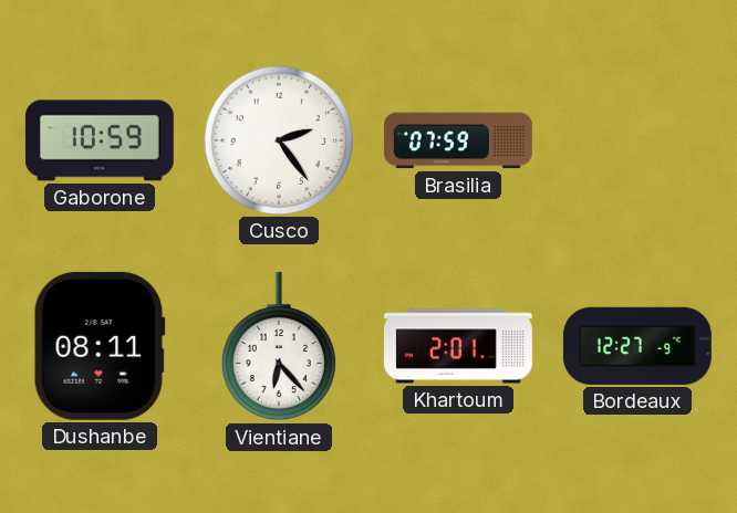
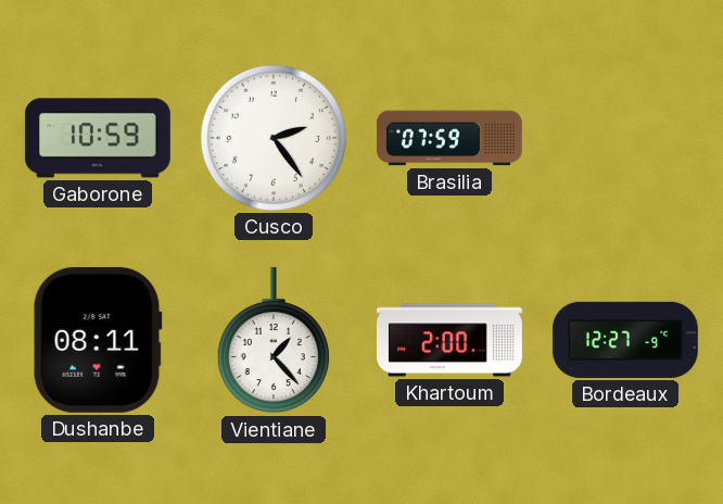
Vientiane: 6:23 -> 1:23 (274, 340)
Khartoum: 2:01 -> 2:00 (449, 340)
